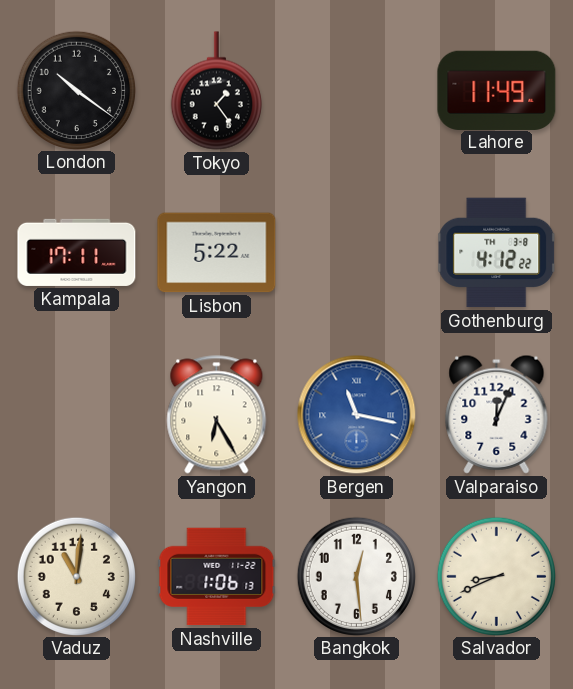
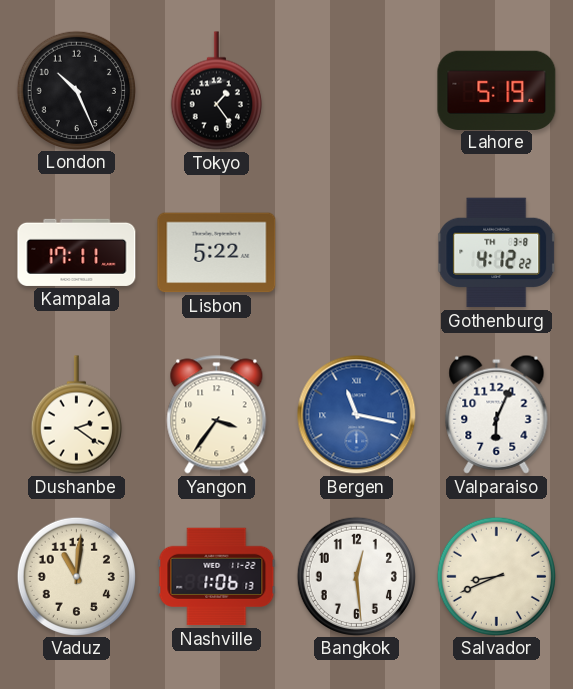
London: 10:21 -> 10:26 (76, 90)
Lahore: 11:49 -> 5:19 (497, 90)
Dushanbe: none -> 2:21 (76, 415)
Yangon: 6:25 -> 3:36 (217, 415)
Valparaiso: 12:04 -> 6:04 (497, 414)
